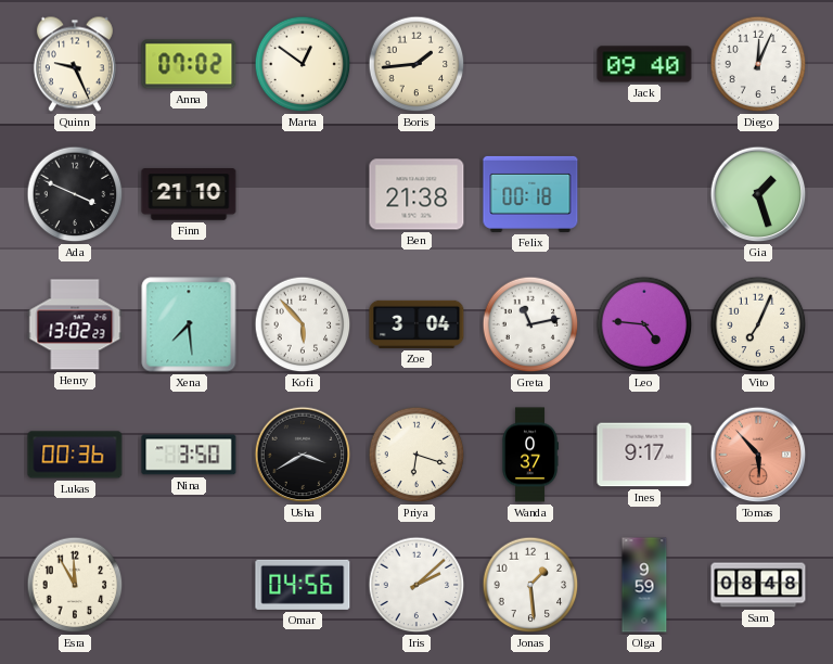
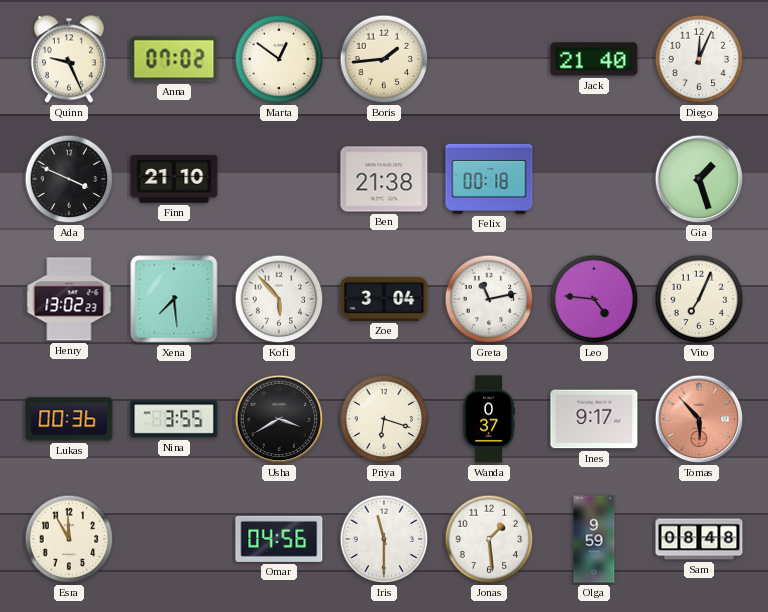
Jack: 09:40 -> 21:40 (594, 59)
Nina: 3:50 -> 3:55 (174, 419)
Iris: 2:08 -> 11:30 (384, 539)
